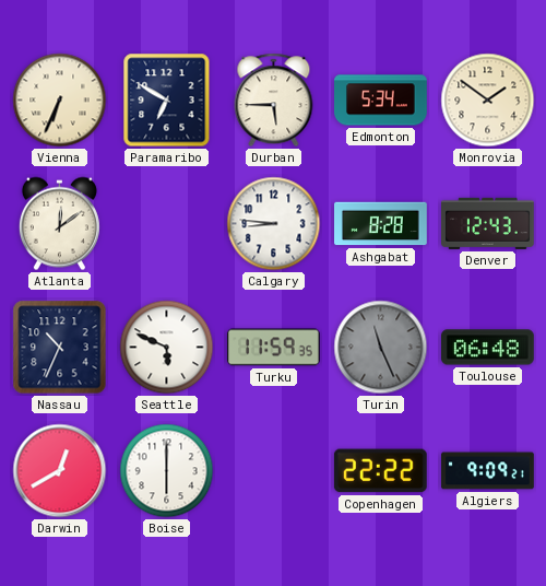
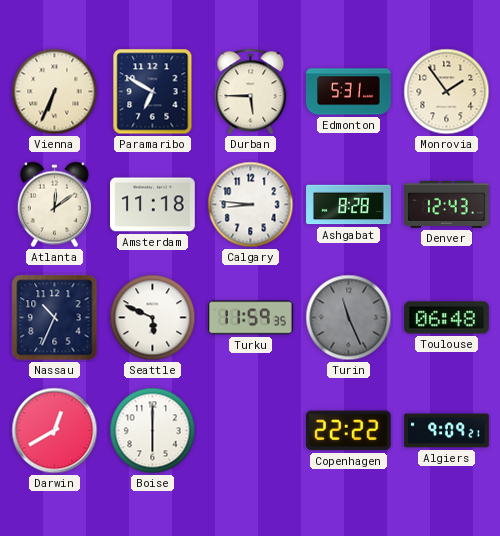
Edmonton: 5:34 -> 5:31 (349, 92)
Monrovia: 1:51 -> 1:54 (447, 92)
Amsterdam: none -> 11:18 (153, 205)
